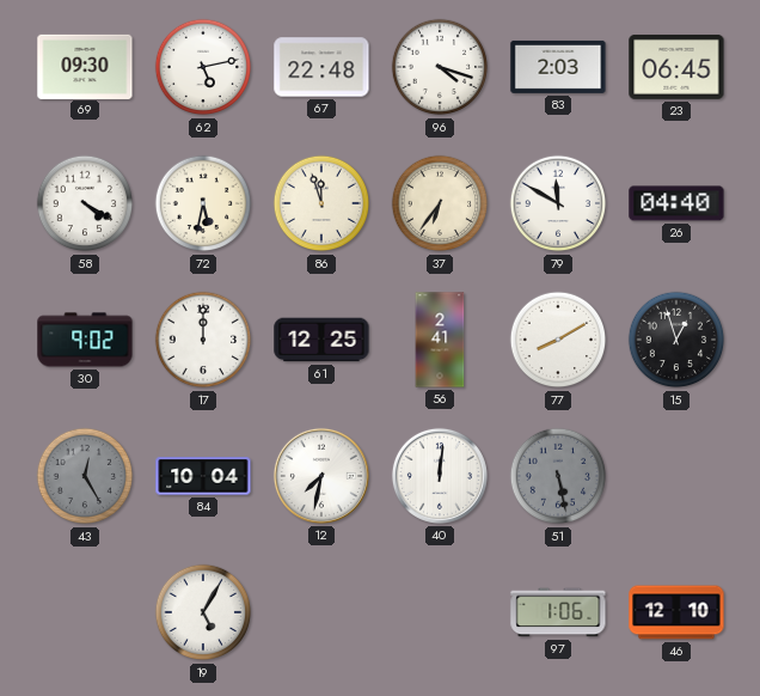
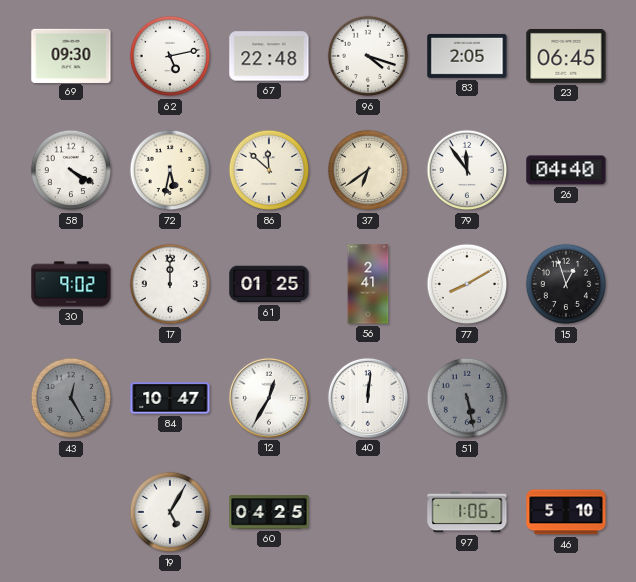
83: 2:03 -> 2:05 (467, 56)
86: 11:57 -> 11:52 (269, 170)
37: 6:36 -> 6:39 (368, 170)
79: 11:50 -> 11:54 (467, 170)
61: 12:25 -> 01:25 (269, 284)
84: 10:04 -> 10:47 (170, 398)
12: 7:32 -> 12:35 (269, 398)
60: none -> 04:25 (269, 512)
46: 12:10 -> 5:10 (566, 512)
